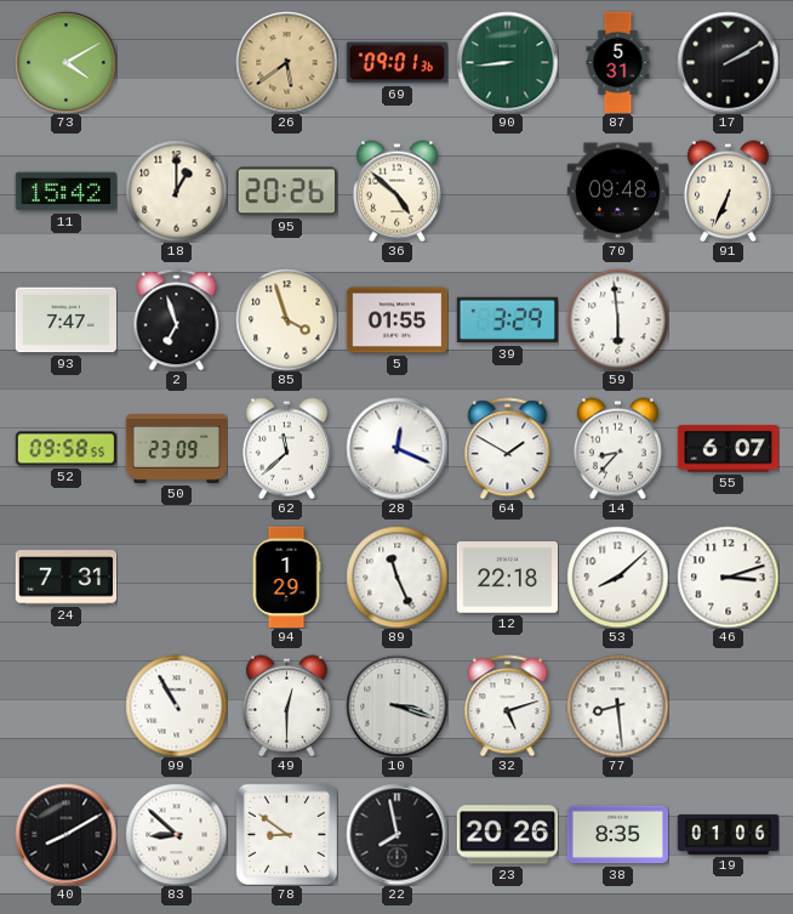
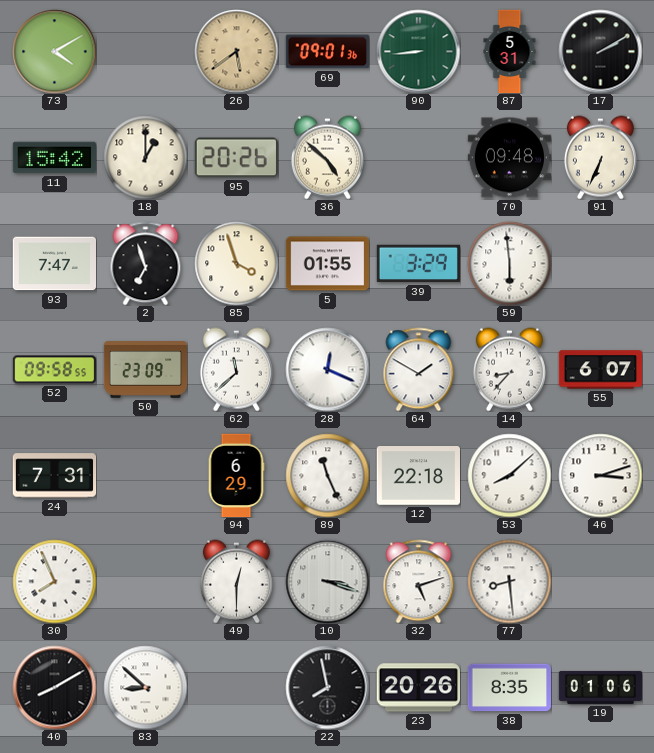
94: 1:29 -> 6:29 (236, 475)
30: none -> 7:56 (54, 581)
99: 10:55 -> none (176, 705)
78: 8:51 -> none (286, 834)
